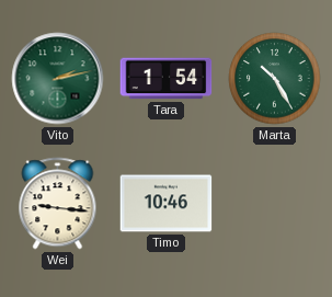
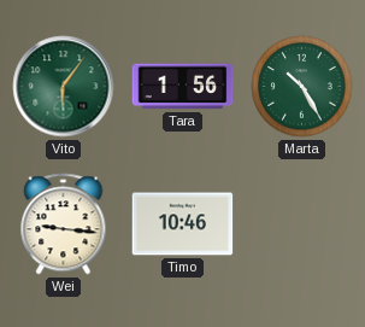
Vito: 2:13 -> 6:06 (64, 87)
Tara: 1:54 -> 1:56 (183, 87)
